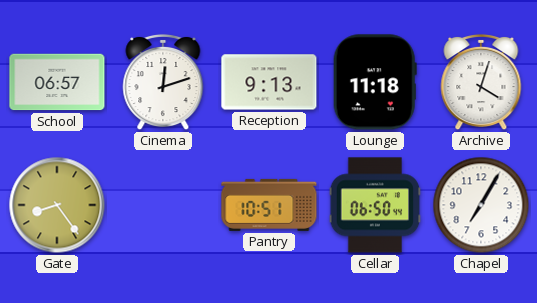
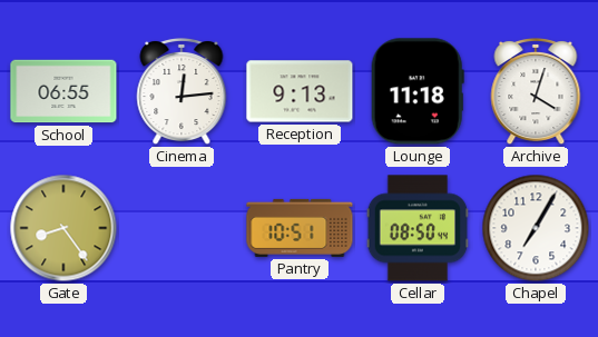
School: 06:57 -> 06:55 (63, 91)
Cinema: 12:12 -> 12:14 (182, 91)
Cellar: 06:50 -> 08:50 (418, 228)
